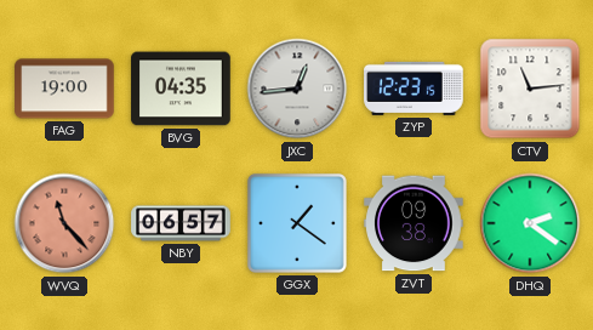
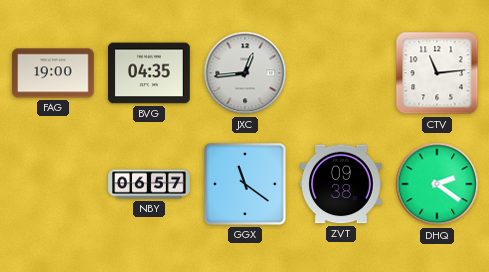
ZYP: 12:23 -> none (414, 89)
WVQ: 11:23 -> none (64, 223)
GGX: 1:21 -> 11:21 (245, 184)
